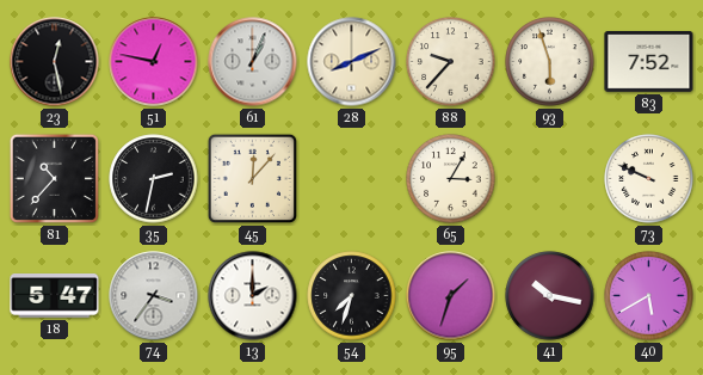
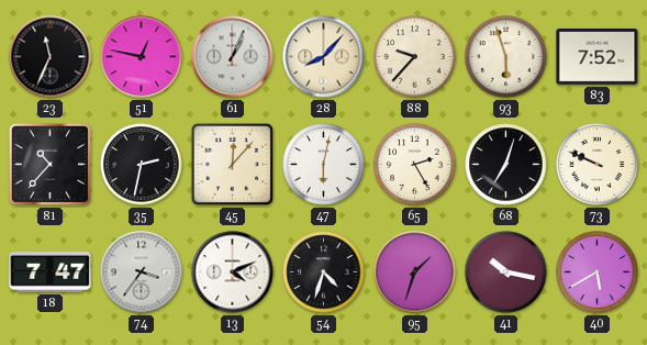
23: 12:28 -> 11:34 (51, 57)
28: 8:11 -> 8:07 (324, 57)
47: none -> 6:02 (324, 165)
65: 3:05 -> 2:25 (415, 165)
68: none -> 7:03 (506, 165)
18: 5:47 -> 7:47 (51, 272)
13: 2:00 -> 4:11 (233, 272)
54: 7:33 -> 4:33 (324, 272)
